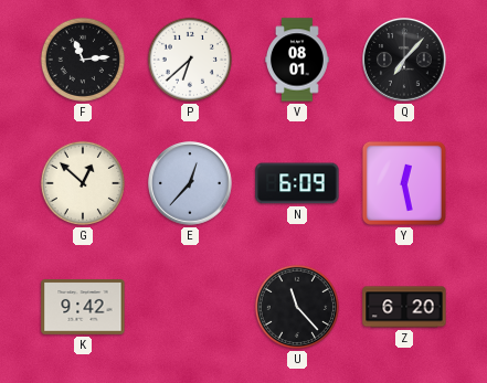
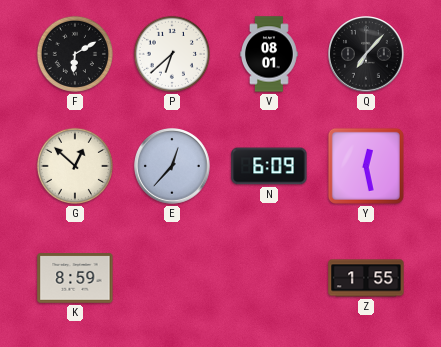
F: 11:14 -> 6:10 (75, 54)
K: 9:42 -> 8:59 (75, 278)
U: 11:23 -> none (297, 307)
Z: 6:20 -> 1:55 (366, 278)
